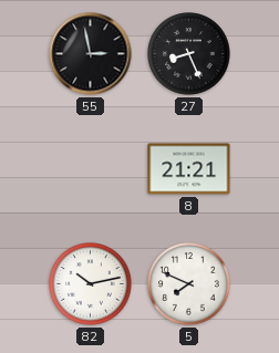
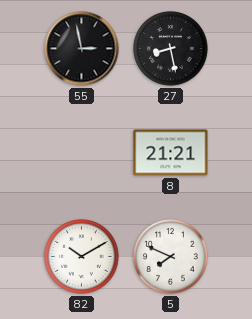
27: 8:26 -> 8:28 (171, 49)
82: 10:13 -> 10:10 (82, 257)
